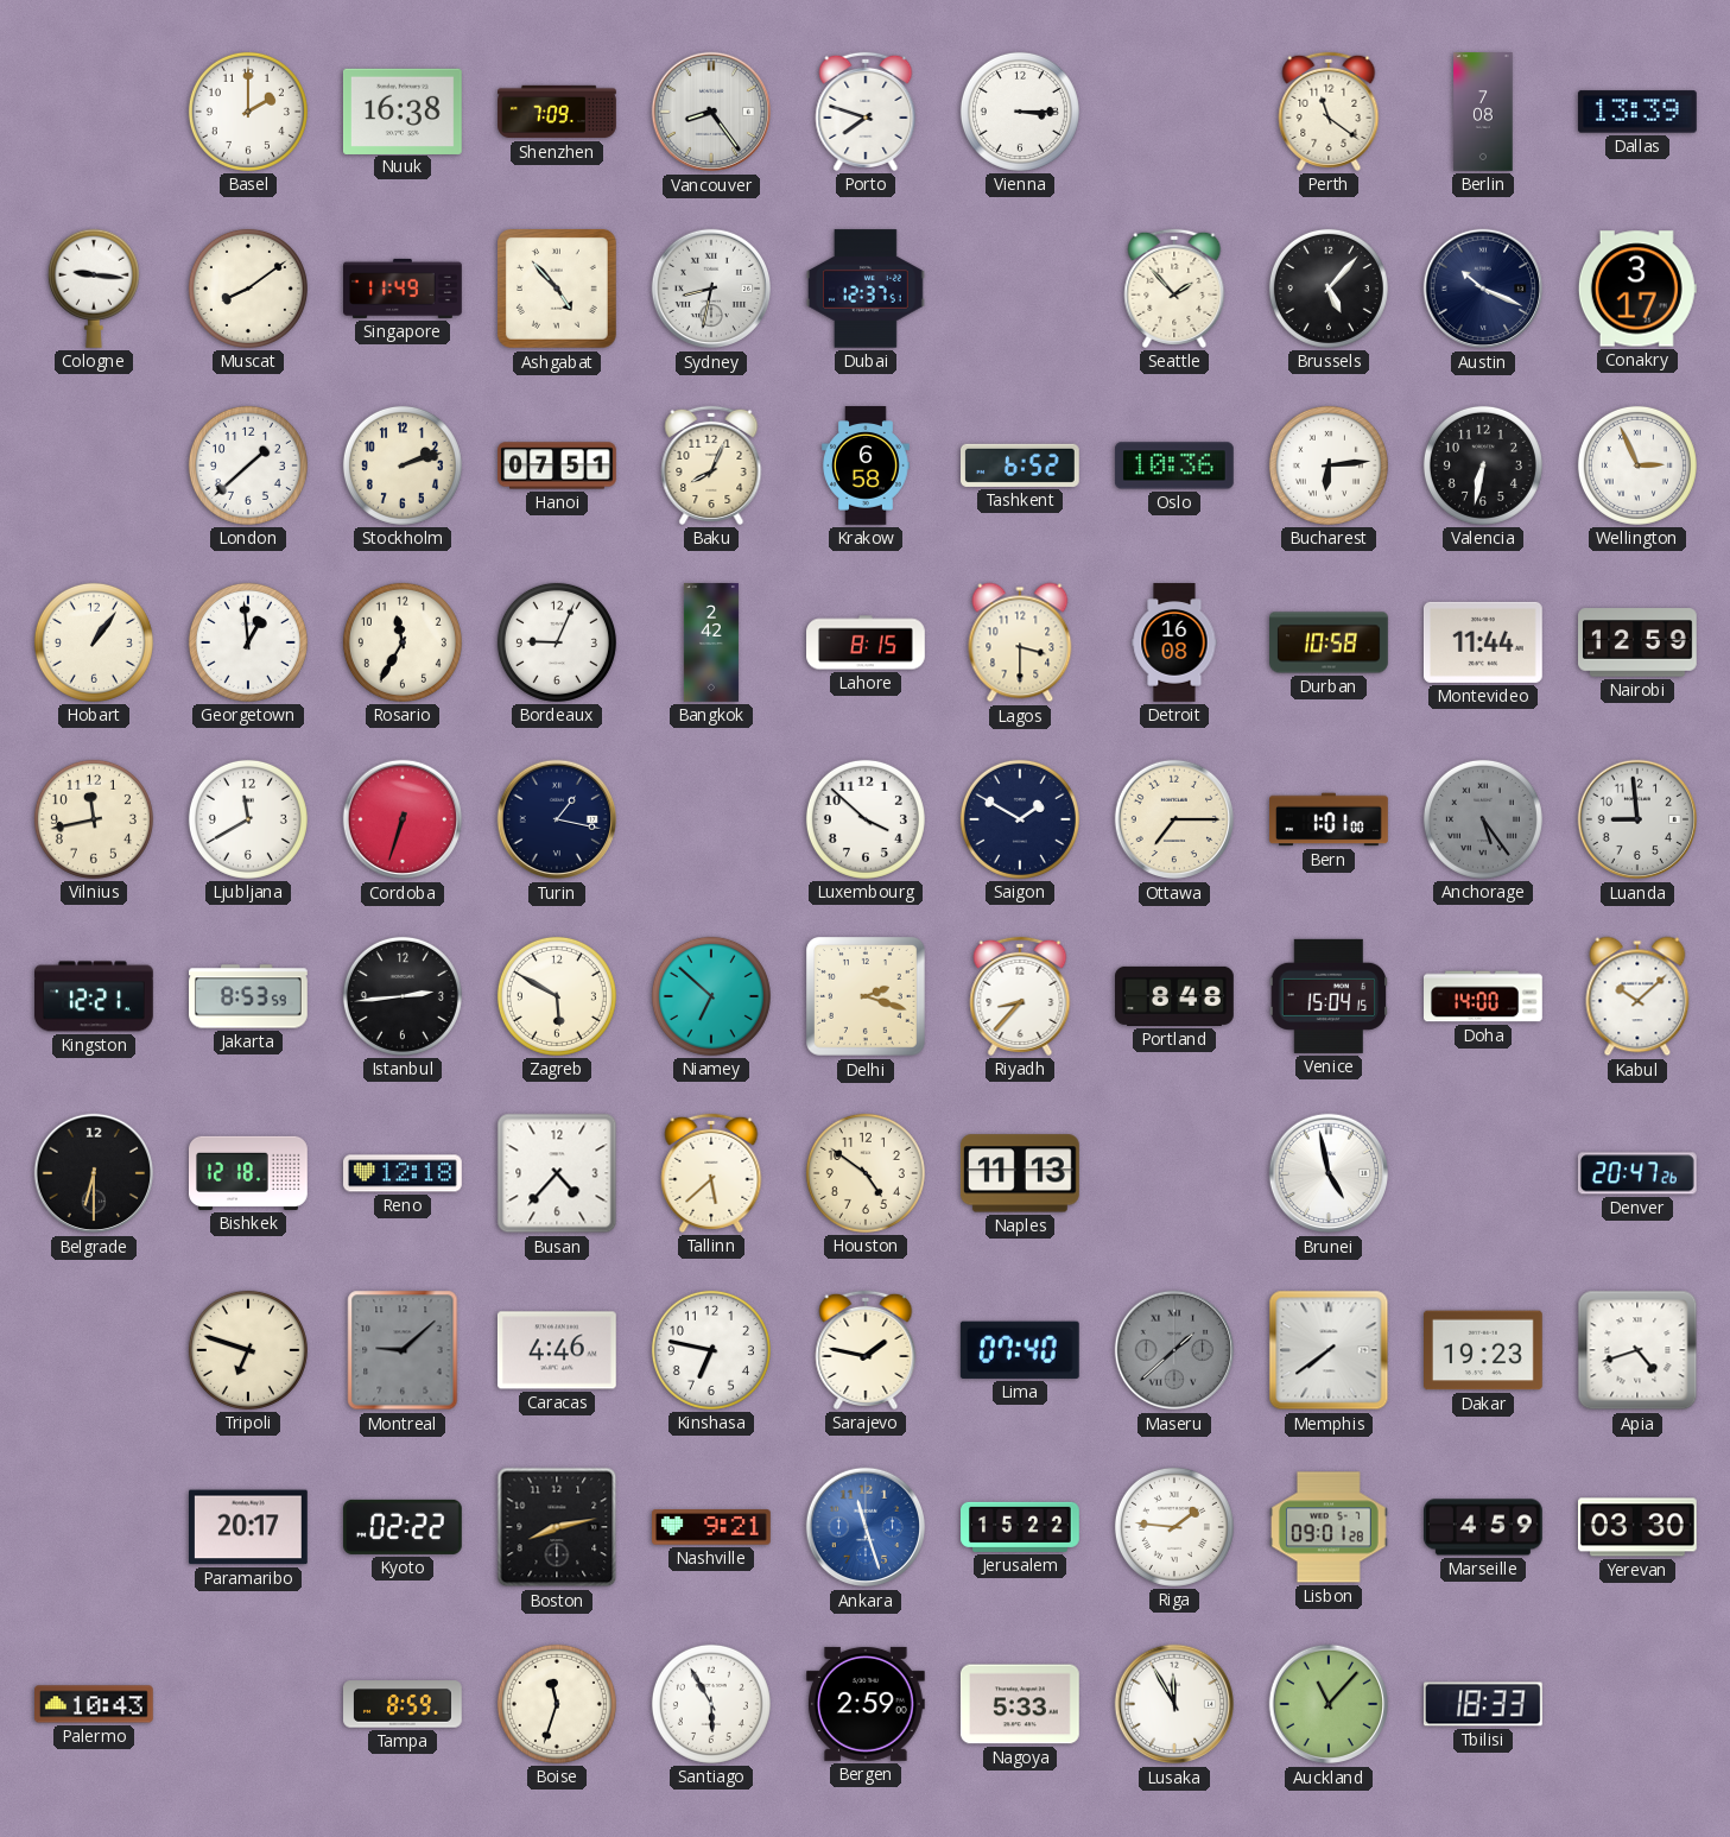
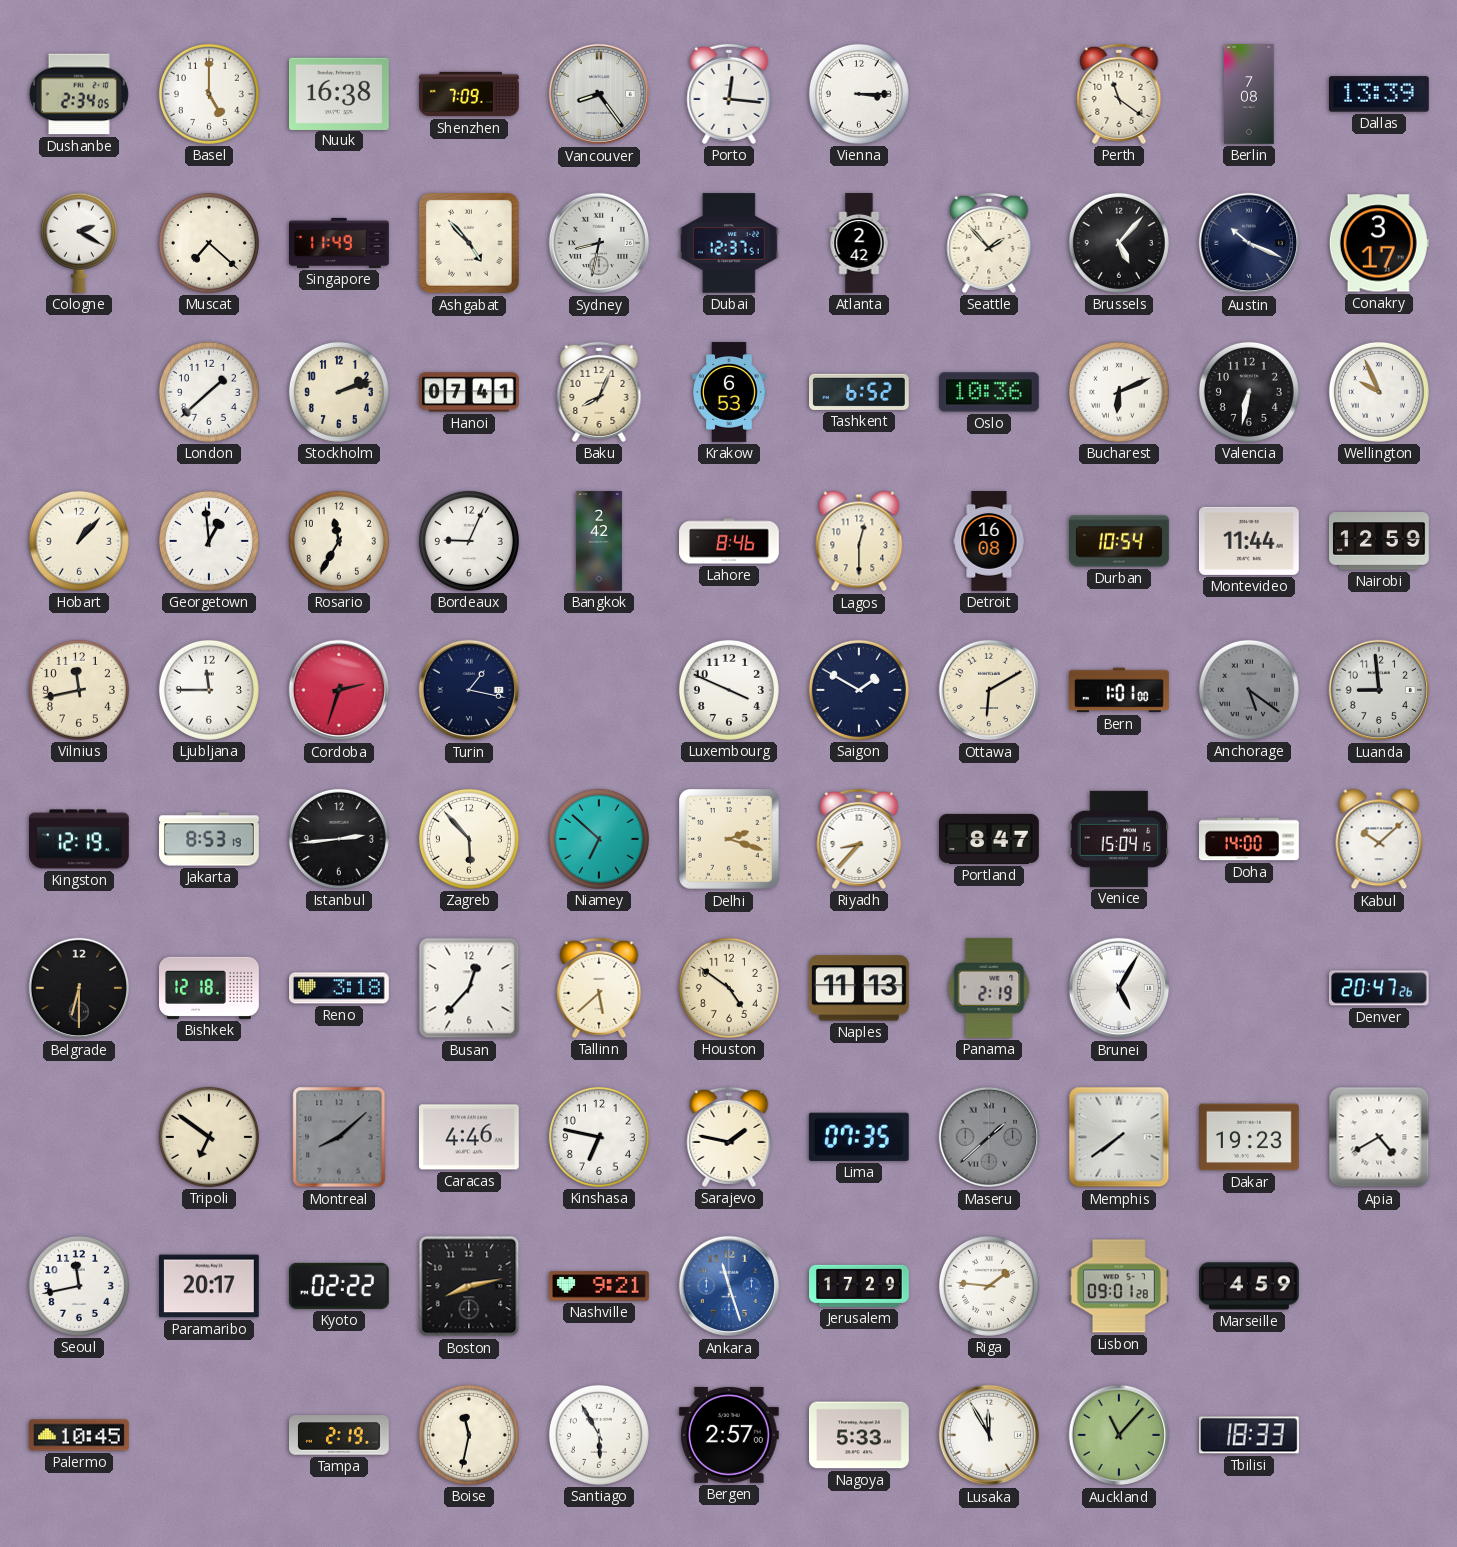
Dushanbe: none -> 2:34 (79, 94)
Basel: 2:00 -> 5:00 (209, 94)
Porto: 7:48 -> 12:16 (729, 94)
Cologne: 9:16 -> 2:20 (79, 243)
Muscat: 8:09 -> 7:22 (209, 243)
Atlanta: none -> 2:42 (859, 243)
Hanoi: 07:51 -> 07:41 (469, 392)
Krakow: 6:58 -> 6:53 (729, 392)
Bucharest: 6:14 -> 6:11 (1119, 392)
Wellington: 2:56 -> 9:56 (1379, 392)
Hobart: 1:06 -> 1:07 (79, 541)
Lahore: 8:15 -> 8:46 (729, 541)
Lagos: 3:30 -> 12:30 (859, 541)
Durban: 10:58 -> 10:54 (1119, 541)
Ljubljana: 11:40 -> 11:45 (209, 690)
Cordoba: 6:33 -> 2:33 (339, 690)
Luxembourg: 3:52 -> 3:49 (729, 690)
Ottawa: 7:15 -> 6:10 (989, 690)
Anchorage: 5:24 -> 5:21 (1249, 690)
Kingston: 12:21 -> 12:19 (80, 839)
Jakarta: 8:53:59 -> 8:53:19 (209, 839)
Zagreb: 5:50 -> 5:53 (469, 839)
Portland: 8:48 -> 8:47 (990, 839)
Reno: 12:18 -> 3:18 (340, 988)
Busan: 4:37 -> 12:37 (469, 988)
Panama: none -> 2:19 (989, 988)
Brunei: 4:58 -> 5:05 (1119, 988)
Tripoli: 6:48 -> 6:51 (209, 1137)
Montreal: 9:08 -> 8:08 (339, 1137)
Lima: 07:40 -> 07:35 (859, 1137)
Apia: 4:42 -> 4:40 (1379, 1137)
Seoul: none -> 11:43 (79, 1286)
Jerusalem: 15:22 -> 17:29 (860, 1286)
Yerevan: 03:30 -> none (1639, 1527)
Palermo: 10:43 -> 10:45 (80, 1435)
Tampa: 8:59 -> 2:19 (340, 1435)
Boise: 11:33 -> 11:32 (469, 1435)
Bergen: 2:59 -> 2:57 (729, 1435)
